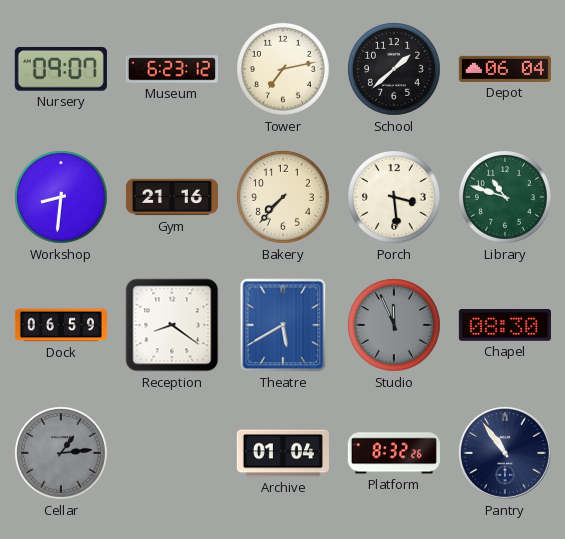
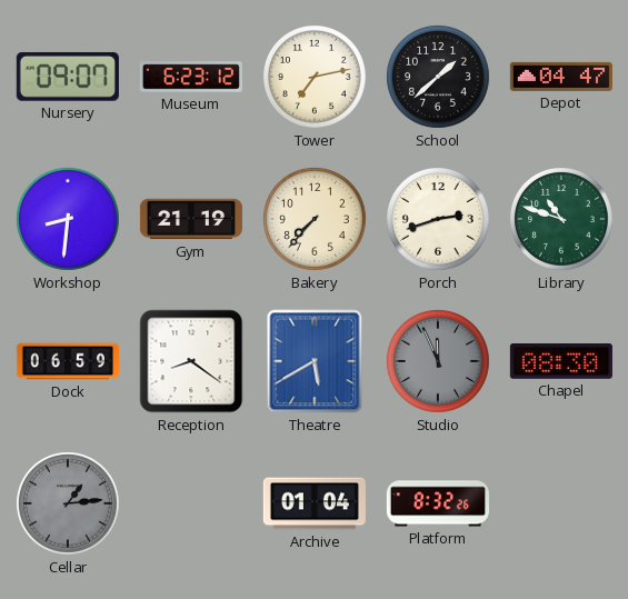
Depot: 06:04 -> 04:47 (561, 77)
Gym: 21:16 -> 21:19 (191, 219)
Porch: 3:29 -> 2:42 (439, 220)
Pantry: 10:54 -> none (505, 453)
